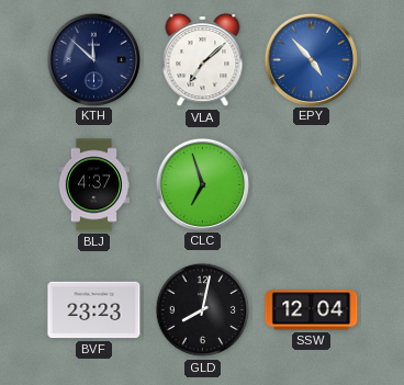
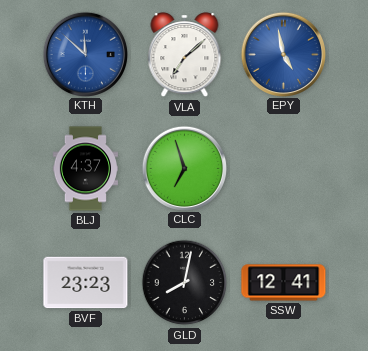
KTH dial: navy -> blue (85, 54)
EPY: 4:53 -> 4:58 (283, 54)
SSW: 12:04 -> 12:41 (284, 283)
